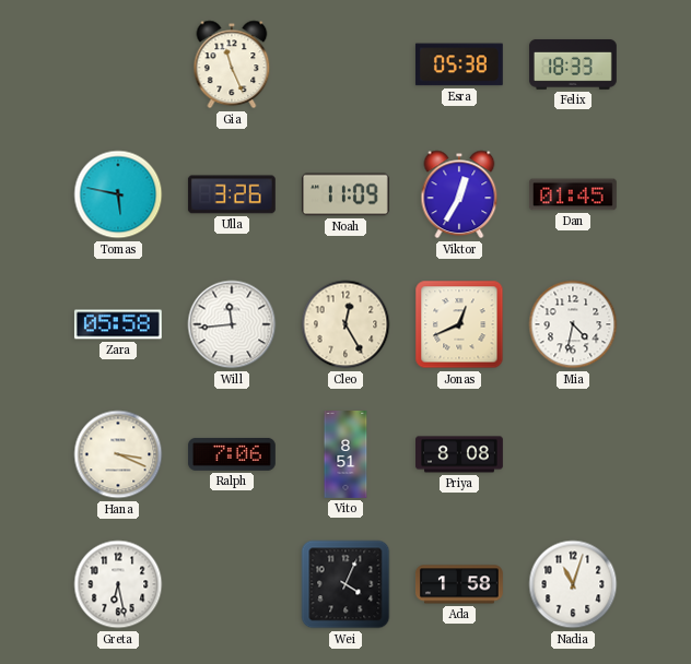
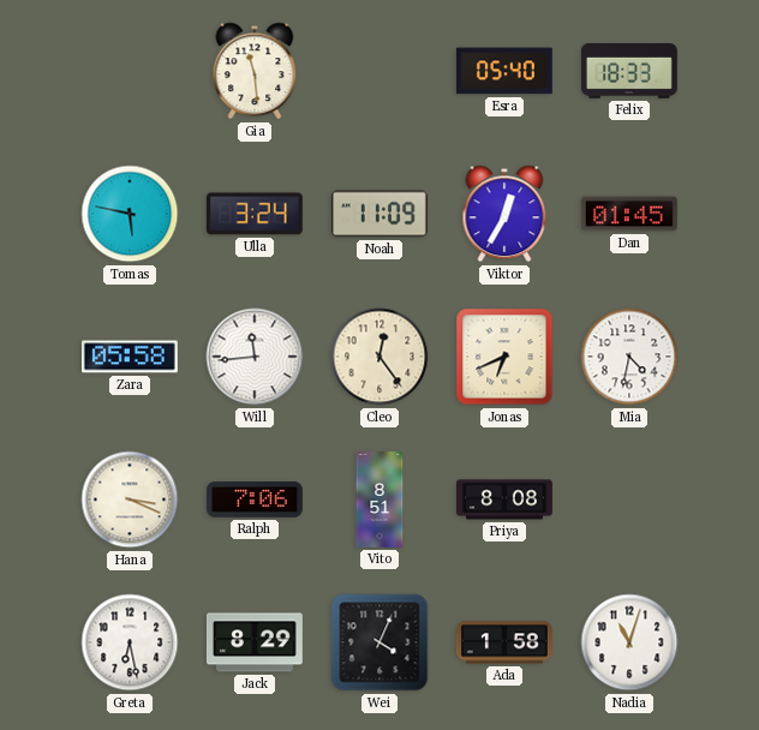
Gia: 11:26 -> 11:29 (255, 71)
Esra: 05:38 -> 05:40 (504, 71)
Ulla: 3:26 -> 3:24 (255, 214)
Cleo: 12:25 -> 12:24 (379, 357)
Jonas: 12:41 -> 6:41 (504, 357)
Jack: none -> 8:29 (255, 642)
